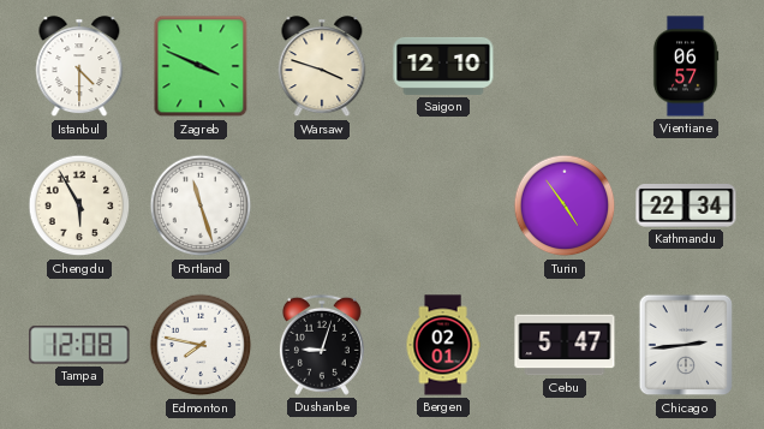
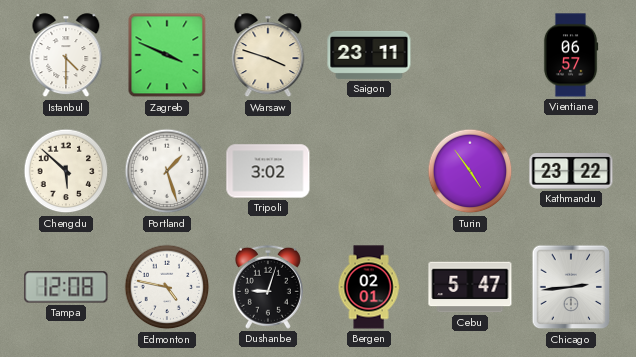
Saigon: 12:10 -> 23:11 (369, 55)
Chengdu: 5:55 -> 5:52 (66, 171)
Portland: 11:27 -> 1:27 (167, 171)
Tripoli: none -> 3:02 (268, 171)
Kathmandu: 22:34 -> 23:22 (571, 172)
Edmonton: 7:47 -> 4:47 (167, 287)
